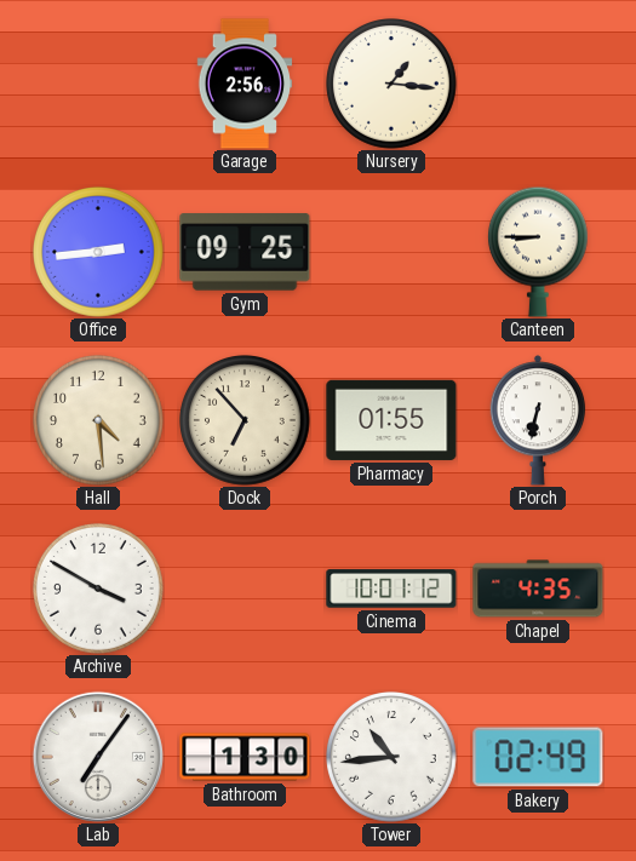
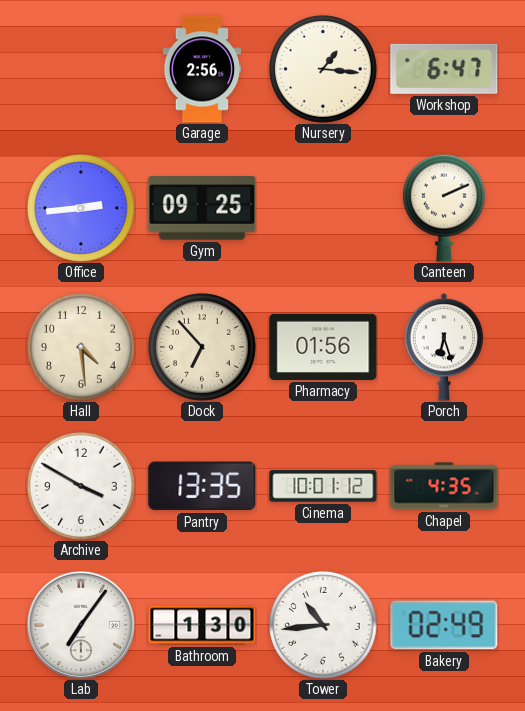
Workshop: none -> 6:47 (444, 69)
Canteen: 8:45 -> 2:11 (444, 208)
Pharmacy: 01:55 -> 01:56 (323, 347)
Porch: 6:32 -> 6:27 (444, 347)
Pantry: none -> 13:35 (202, 486)
